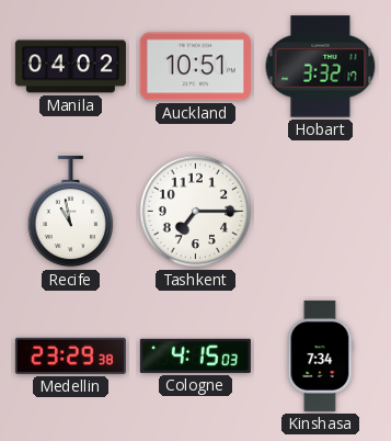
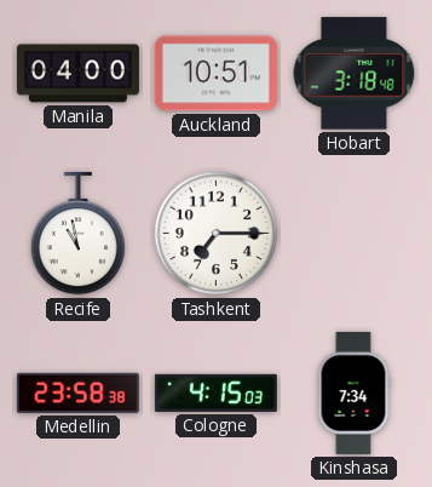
Manila: 04:02 -> 04:00 (77, 74)
Hobart: 3:32 -> 3:18 (355, 74)
Medellin: 23:29 -> 23:58 (77, 393)
